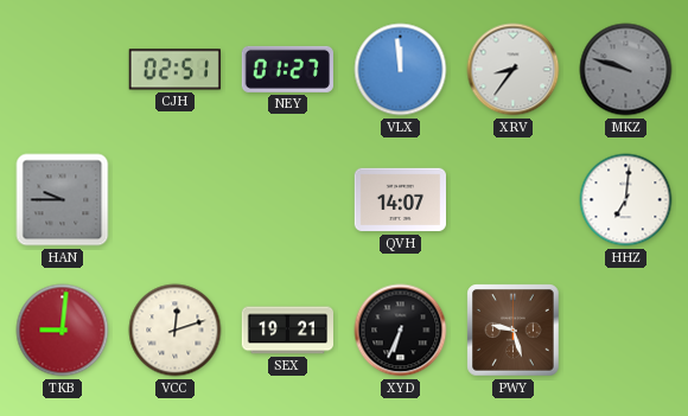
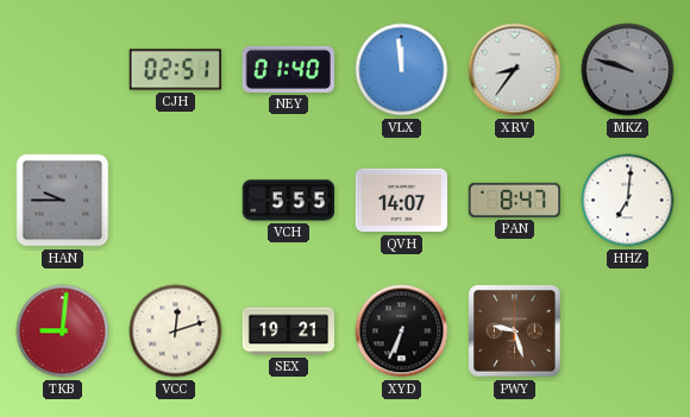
NEY: 01:27 -> 01:40 (288, 69)
VCH: none -> 5:55 (289, 201)
PAN: none -> 8:47 (514, 200)
